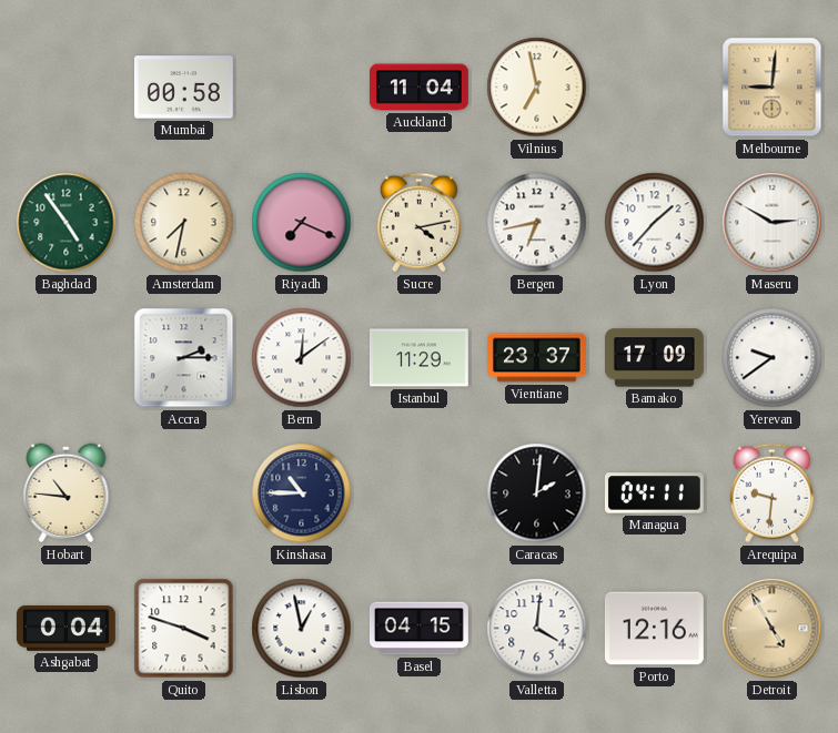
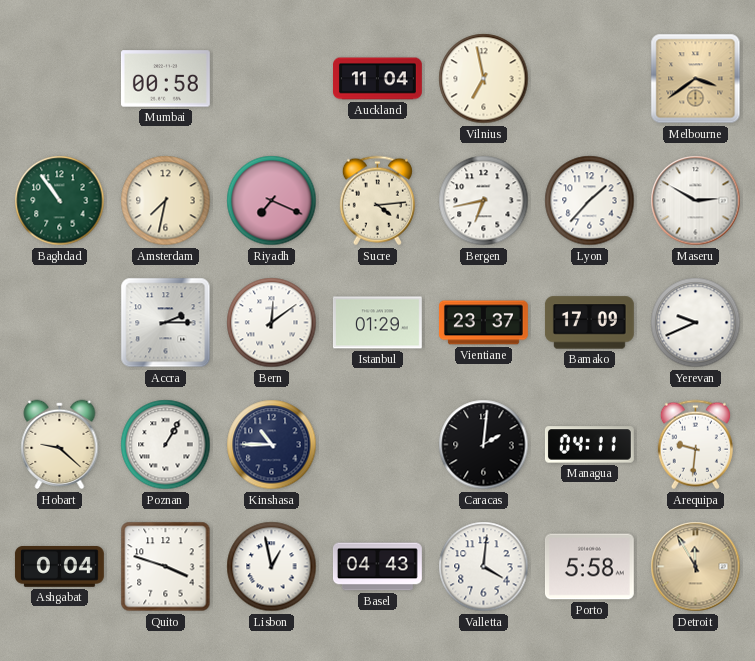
Melbourne: 9:01 -> 3:39 (696, 79)
Baghdad: 4:54 -> 10:54 (60, 201)
Sucre: 4:13 -> 4:14 (377, 201)
Istanbul: 11:29 -> 01:29 (377, 323)
Yerevan: 9:39 -> 9:41 (696, 323)
Hobart: 10:46 -> 9:22 (60, 445)
Poznan: none -> 1:05 (166, 445)
Basel: 04:15 -> 04:43 (377, 567)
Porto: 12:16 -> 5:58 (589, 567)
Detroit: 4:55 -> 11:55 (696, 567)
